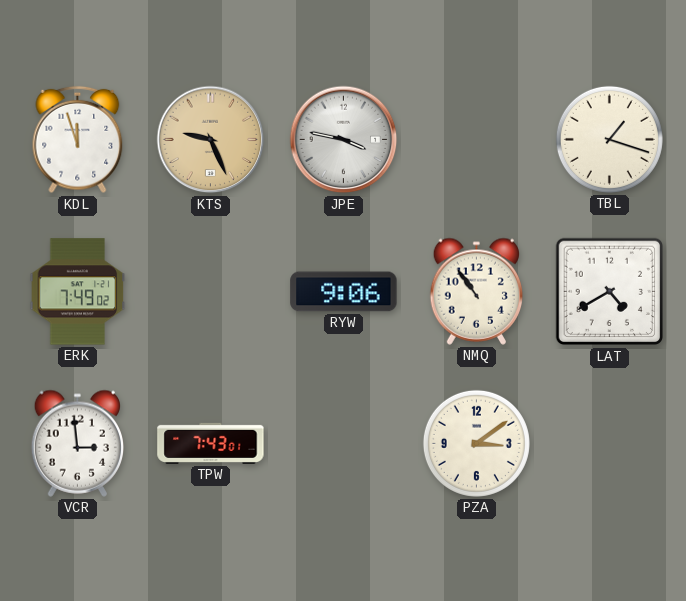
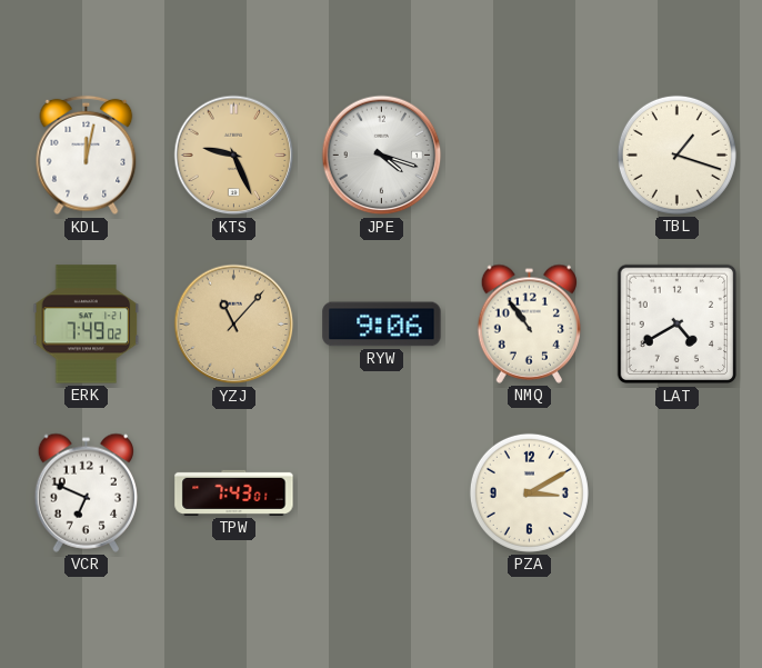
KDL: 11:57 -> 12:02 (87, 156)
JPE: 3:47 -> 4:18 (382, 156)
YZJ: none -> 11:07 (234, 325)
VCR: 2:59 -> 6:49 (86, 492)
PZA: 3:09 -> 3:10 (529, 492)
